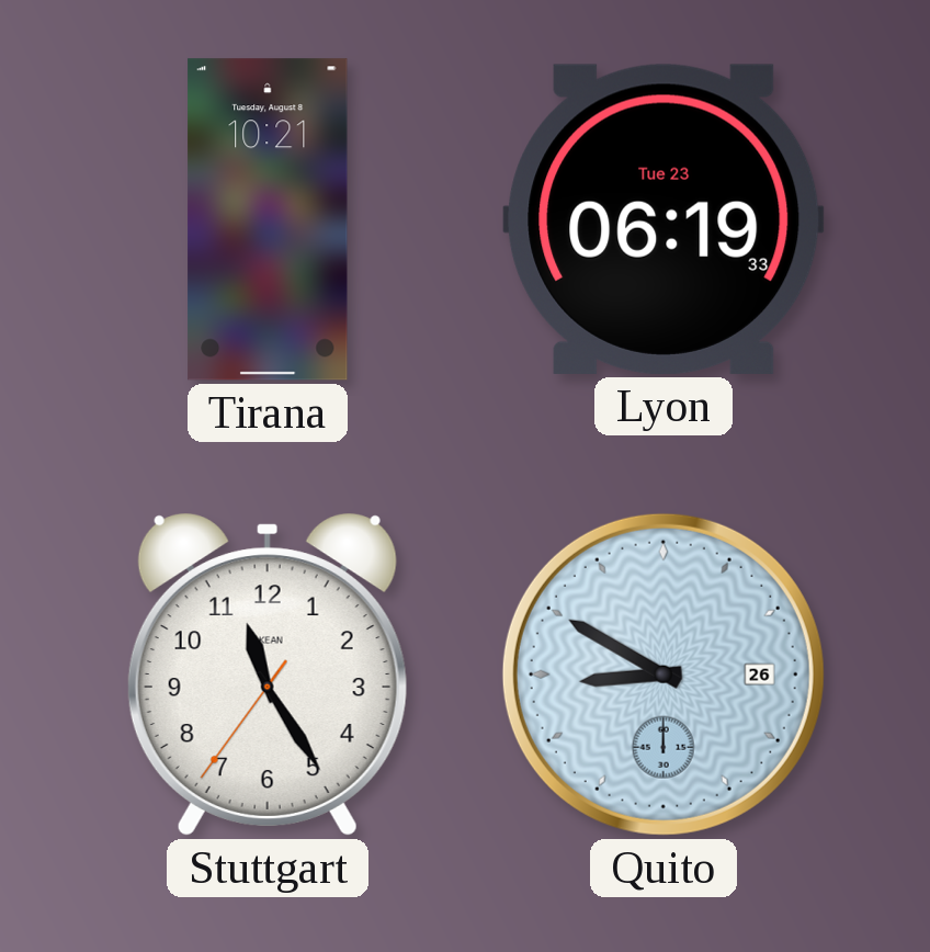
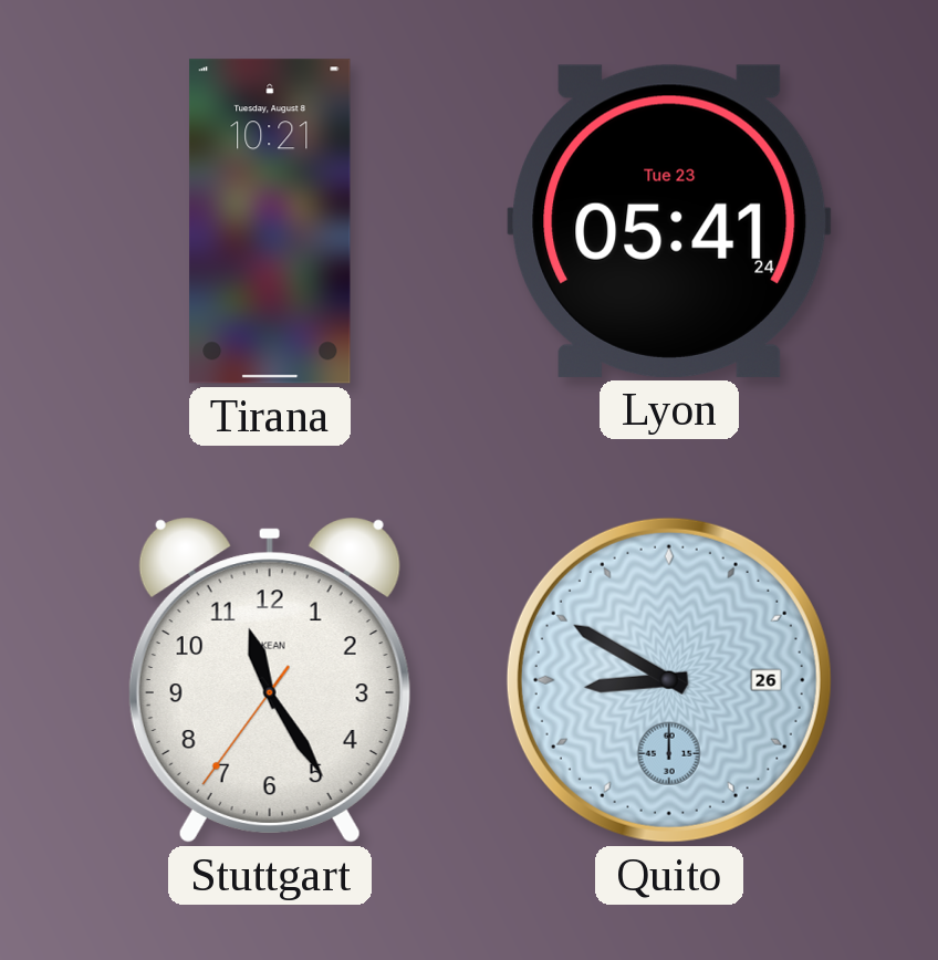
Lyon: 06:19 -> 05:41 (669, 221)
